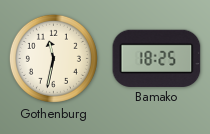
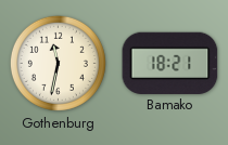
Bamako: 18:25 -> 18:21 (170, 63)
